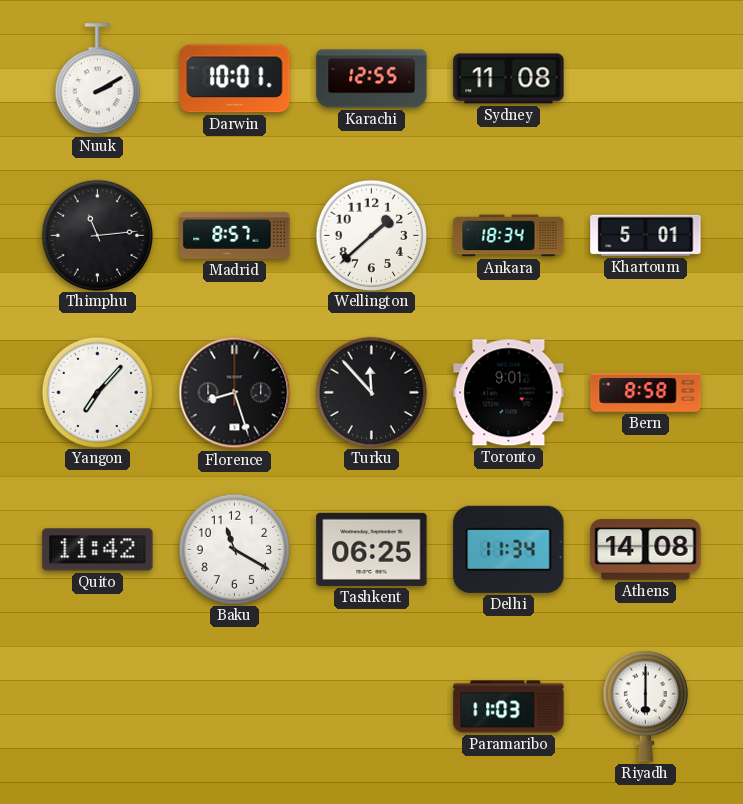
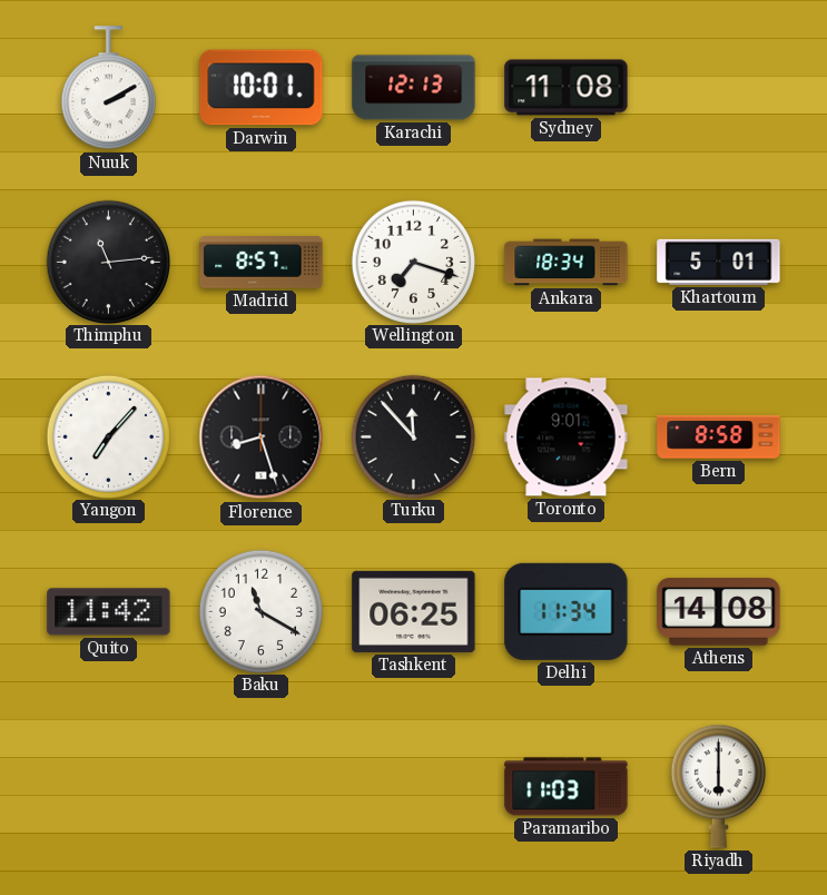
Karachi: 12:55 -> 12:13 (414, 88)
Wellington: 1:38 -> 7:18 (413, 262)
